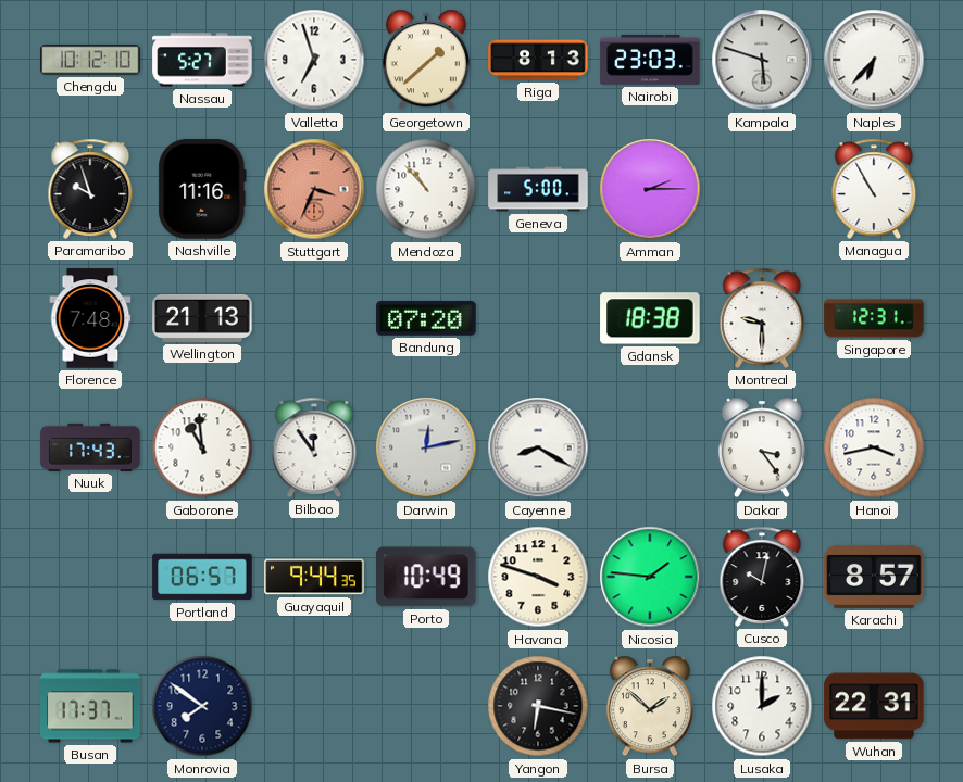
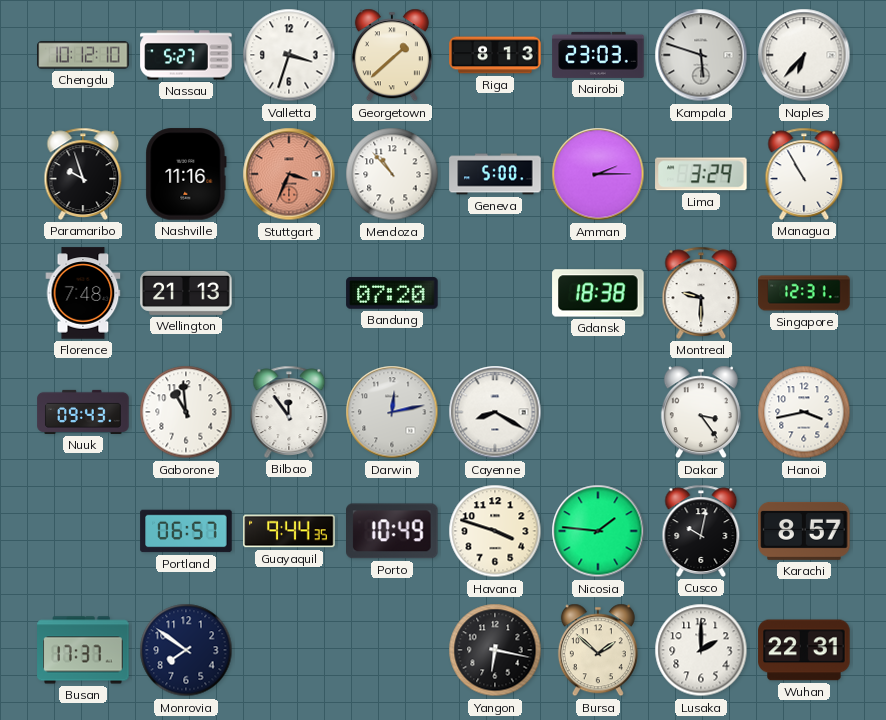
Valletta: 6:57 -> 3:33 (289, 55)
Lima: none -> 3:29 (701, 174)
Nuuk: 17:43 -> 09:43 (83, 412)
